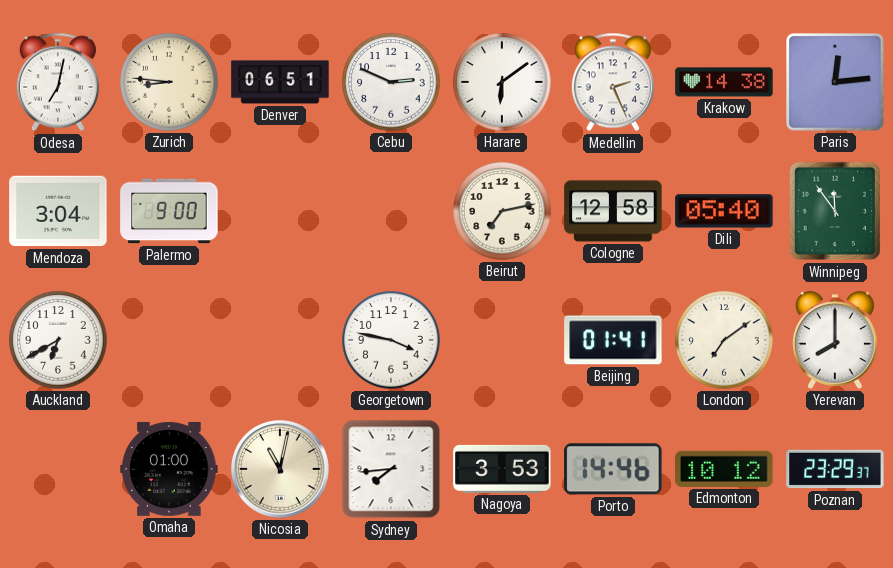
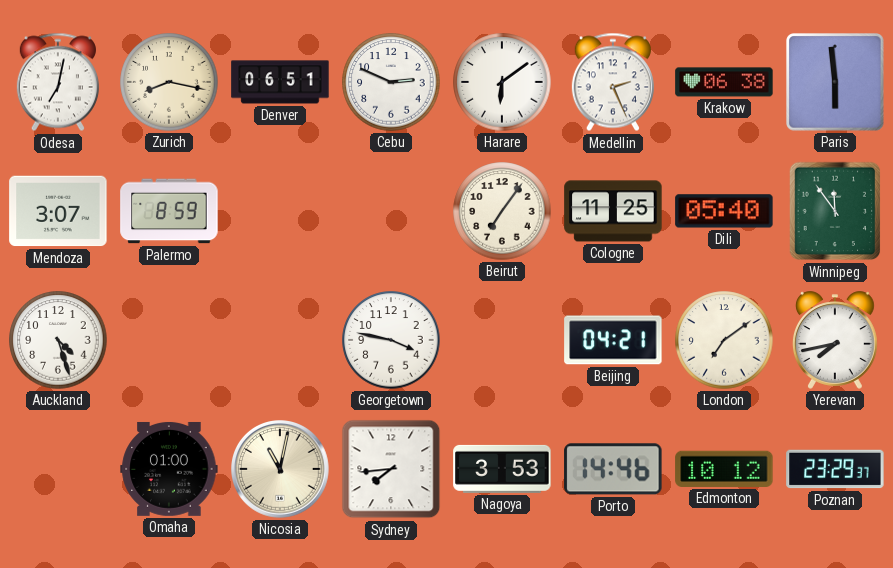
Zurich: 8:46 -> 8:17 (169, 82)
Krakow: 14:38 -> 06:38 (724, 82)
Paris: 12:14 -> 5:59 (835, 82)
Mendoza: 3:04 -> 3:07 (58, 211)
Palermo: 9:00 -> 8:59 (169, 211)
Beirut: 7:13 -> 7:06 (502, 211)
Cologne: 12:58 -> 11:25 (613, 211)
Auckland: 6:40 -> 4:27 (58, 340)
Beijing: 01:41 -> 04:21 (613, 340)
Yerevan: 8:00 -> 7:43 (835, 340)
